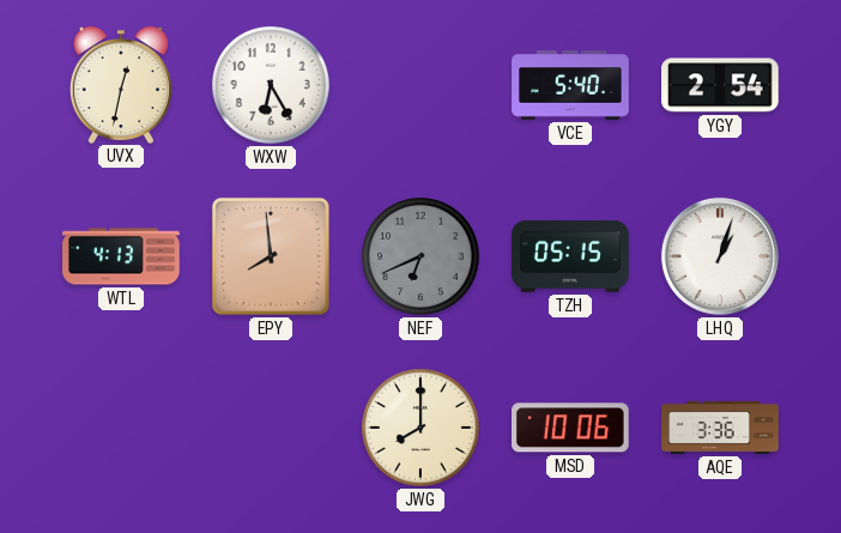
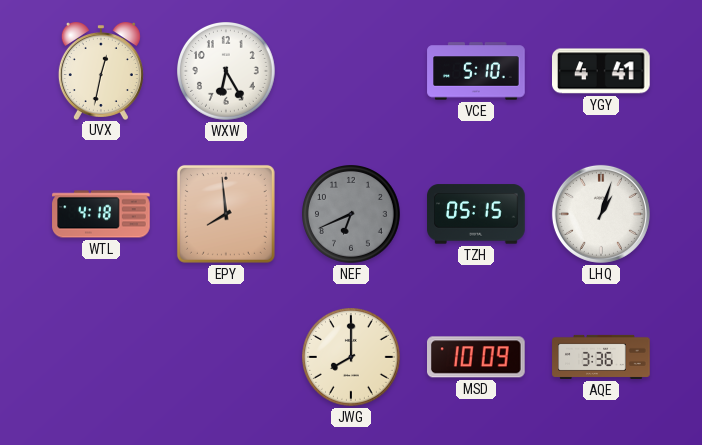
VCE: 5:40 -> 5:10 (476, 71)
YGY: 2:54 -> 4:41 (602, 71)
WTL: 4:13 -> 4:18 (101, 214)
MSD: 10:06 -> 10:09 (477, 357)
